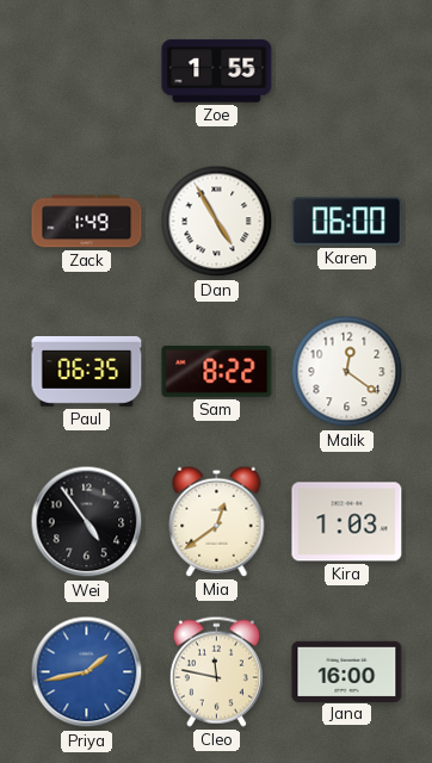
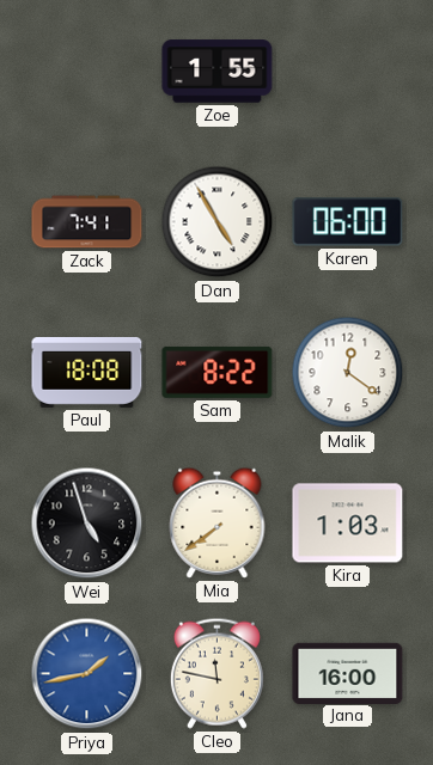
Zack: 1:49 -> 7:41 (87, 222)
Paul: 06:35 -> 18:08 (87, 372)
Wei: 4:54 -> 4:57 (87, 524)
Mia: 12:39 -> 7:39 (218, 522)
